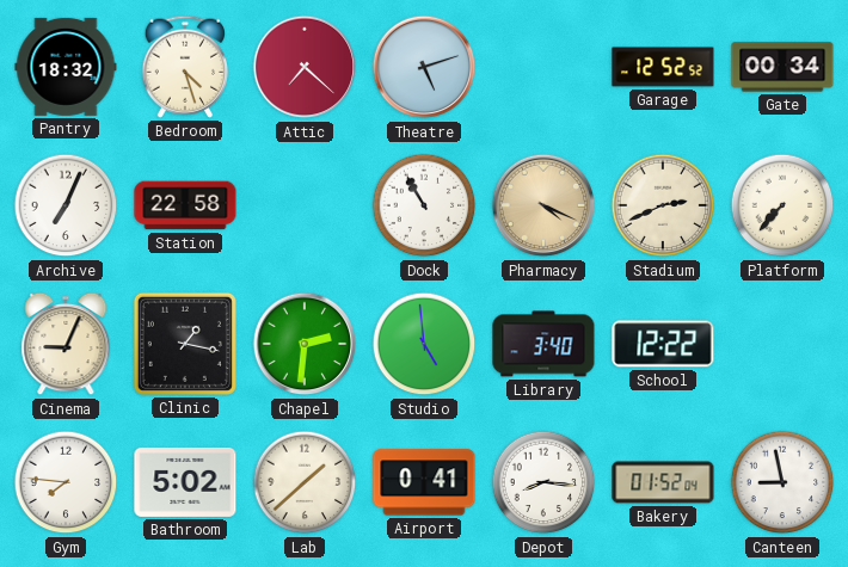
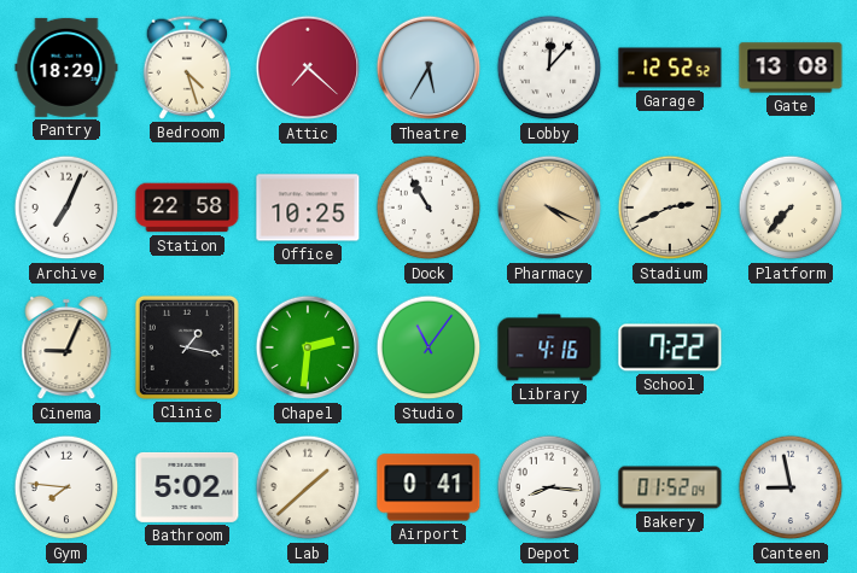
Pantry: 18:32 -> 18:29 (66, 68)
Theatre: 5:12 -> 5:35 (428, 68)
Lobby: none -> 12:07 (549, 68)
Gate: 00:34 -> 13:08 (791, 68)
Office: none -> 10:25 (308, 207)
Studio: 4:59 -> 11:06 (428, 347)
Library: 3:40 -> 4:16 (549, 347)
School: 12:22 -> 7:22 (670, 347)
